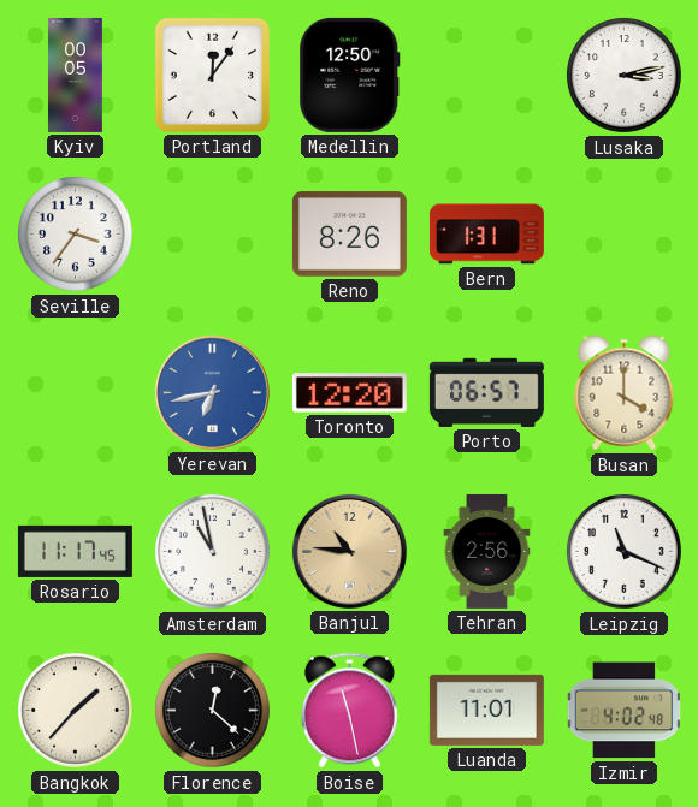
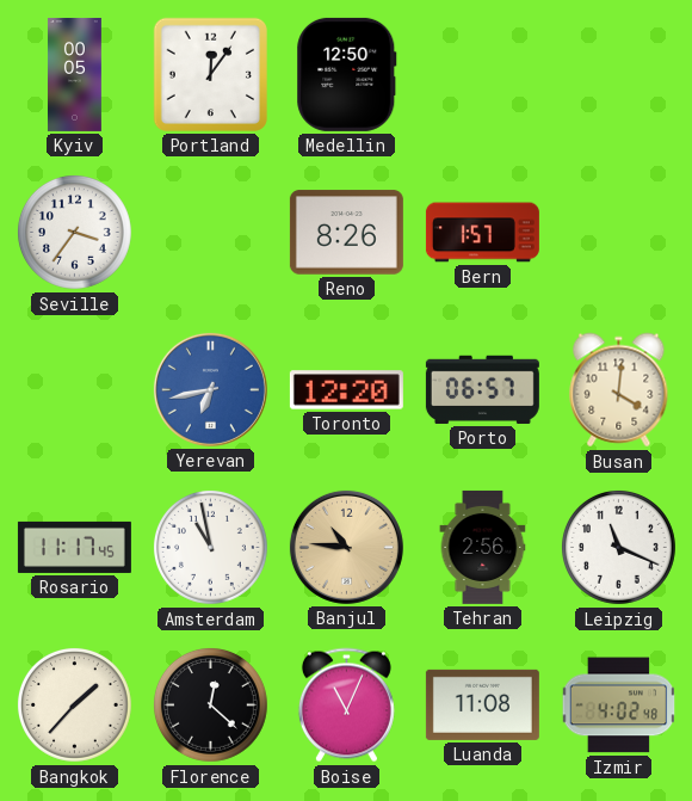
Lusaka: 3:13 -> none (623, 75)
Bern: 1:31 -> 1:57 (482, 233)
Busan: 4:00 -> 4:01 (619, 390)
Boise: 11:28 -> 11:04 (346, 706)
Luanda: 11:01 -> 11:08 (482, 704)
